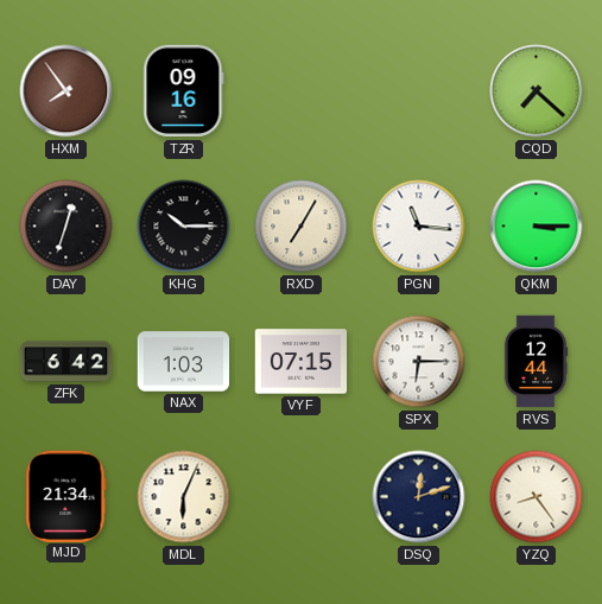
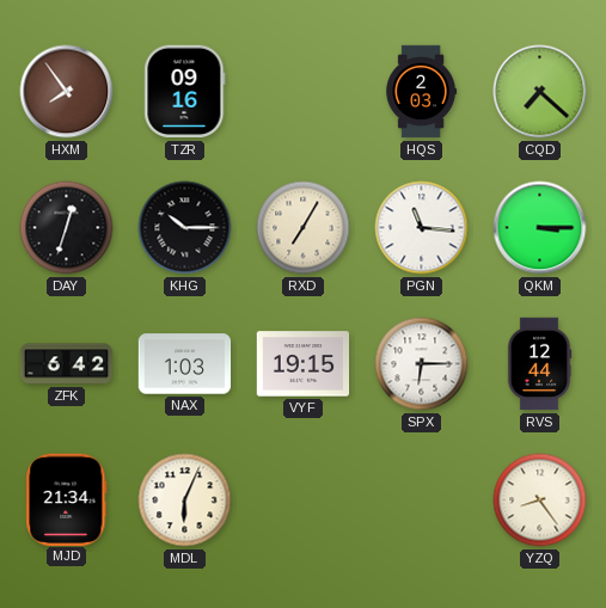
HQS: none -> 2:03 (422, 92)
VYF: 07:15 -> 19:15 (304, 364)
DSQ: 12:12 -> none (419, 497)
